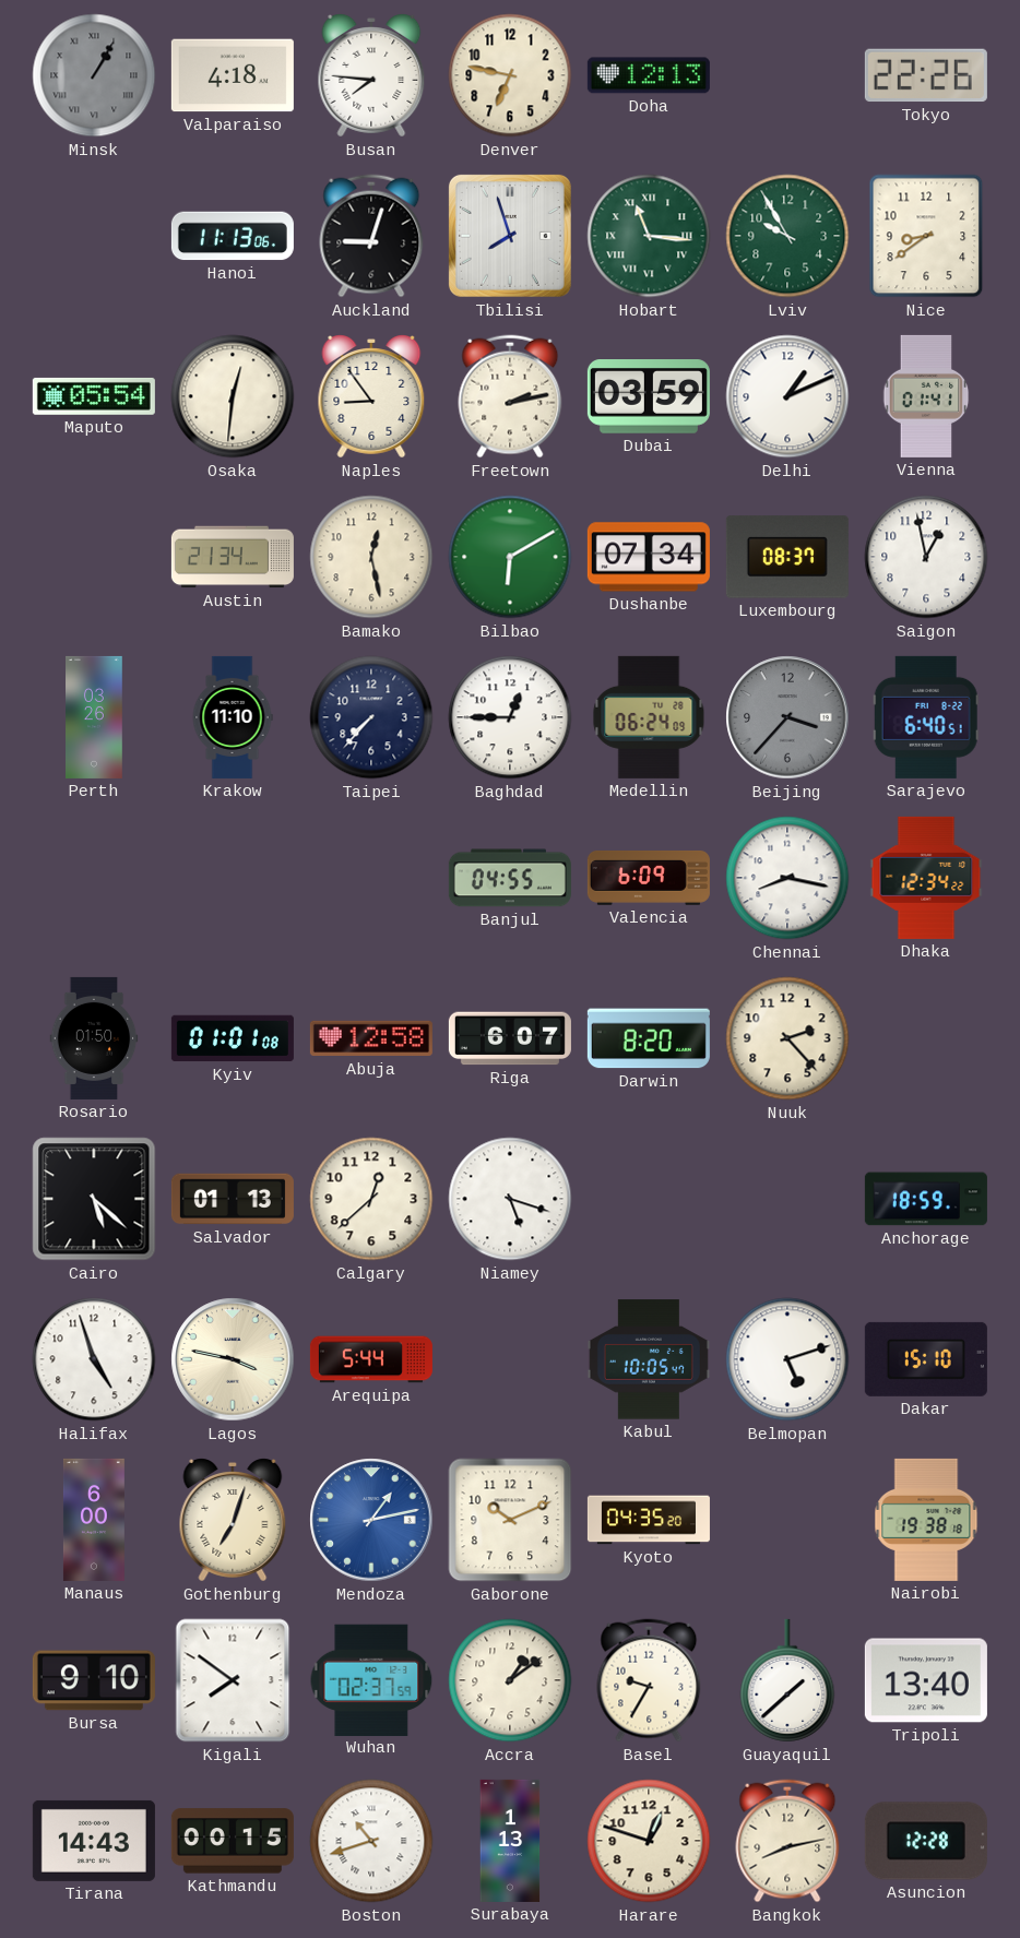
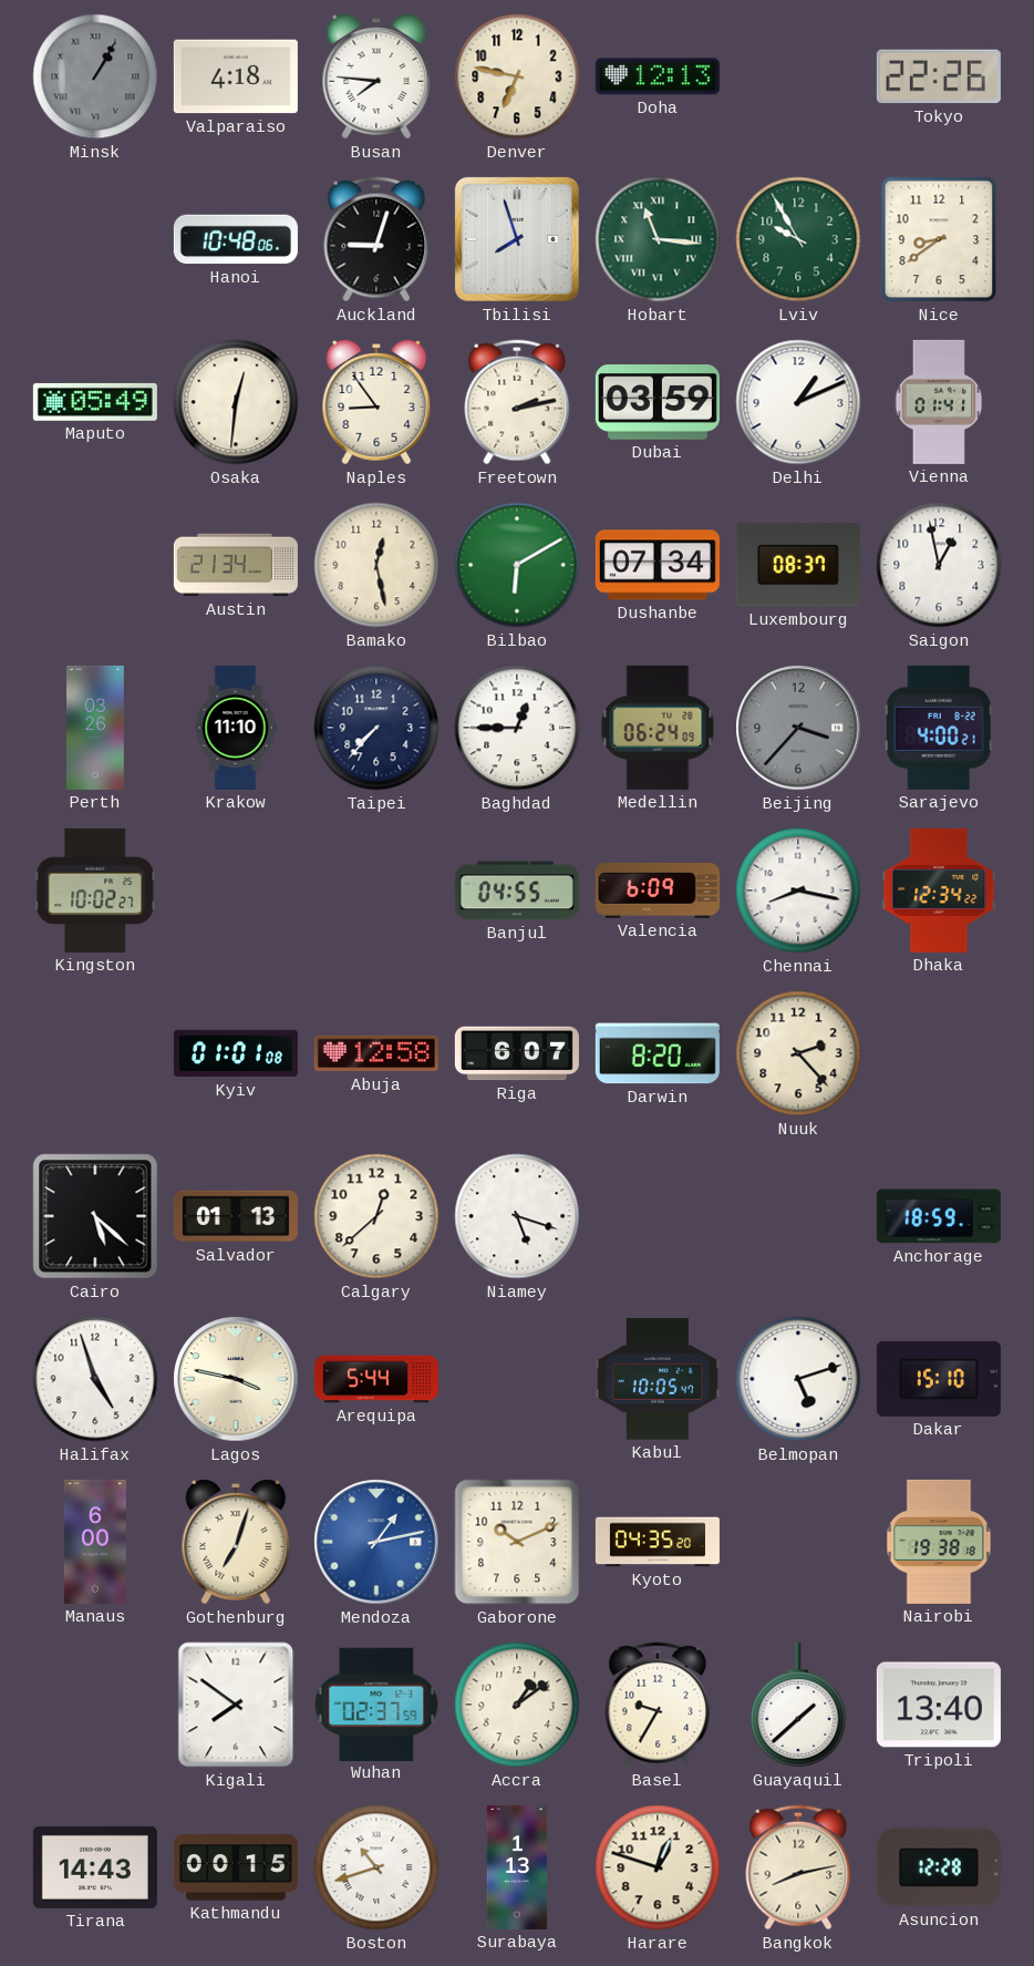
Hanoi: 11:13 -> 10:48 (236, 239)
Maputo: 05:54 -> 05:49 (95, 402)
Sarajevo: 6:40 -> 4:00 (939, 728)
Kingston: none -> 10:02 (95, 891)
Rosario: 01:50 -> none (94, 1038)
Bursa: 9:10 -> none (94, 1680)
